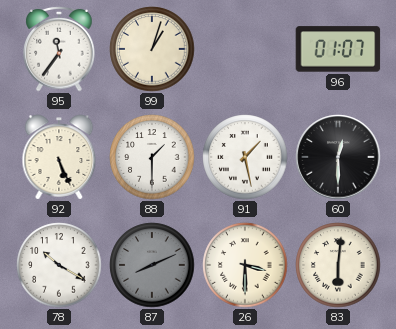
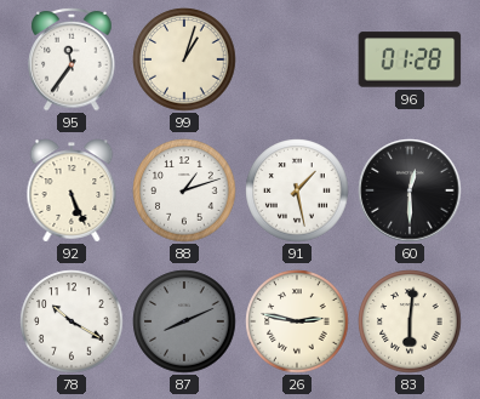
96: 01:07 -> 01:28 (410, 59)
88: 1:30 -> 1:12 (184, 190)
26: 3:30 -> 2:47 (297, 321)
